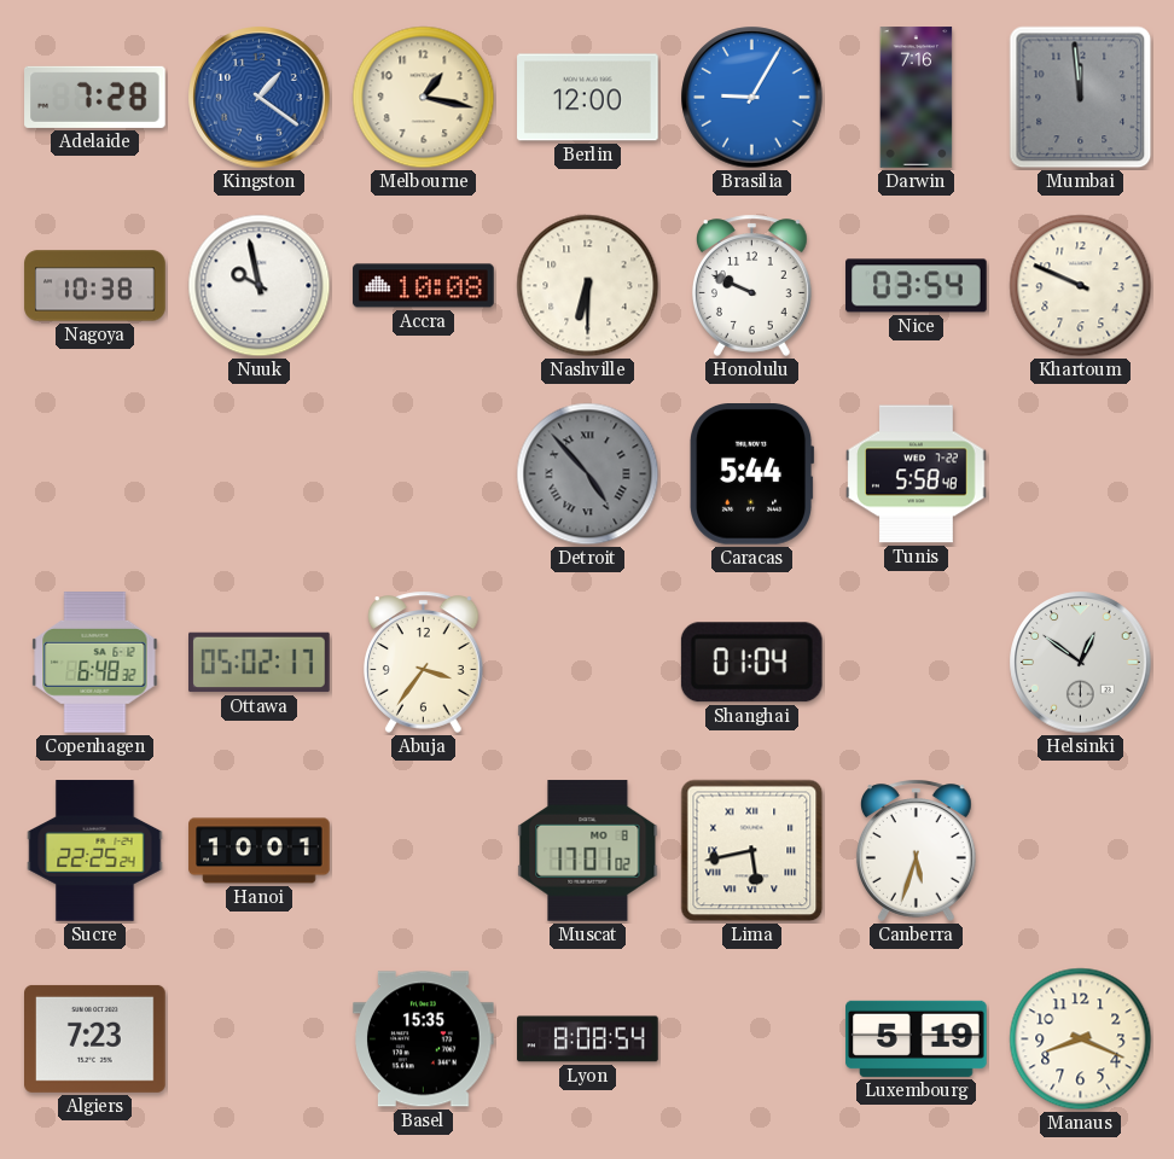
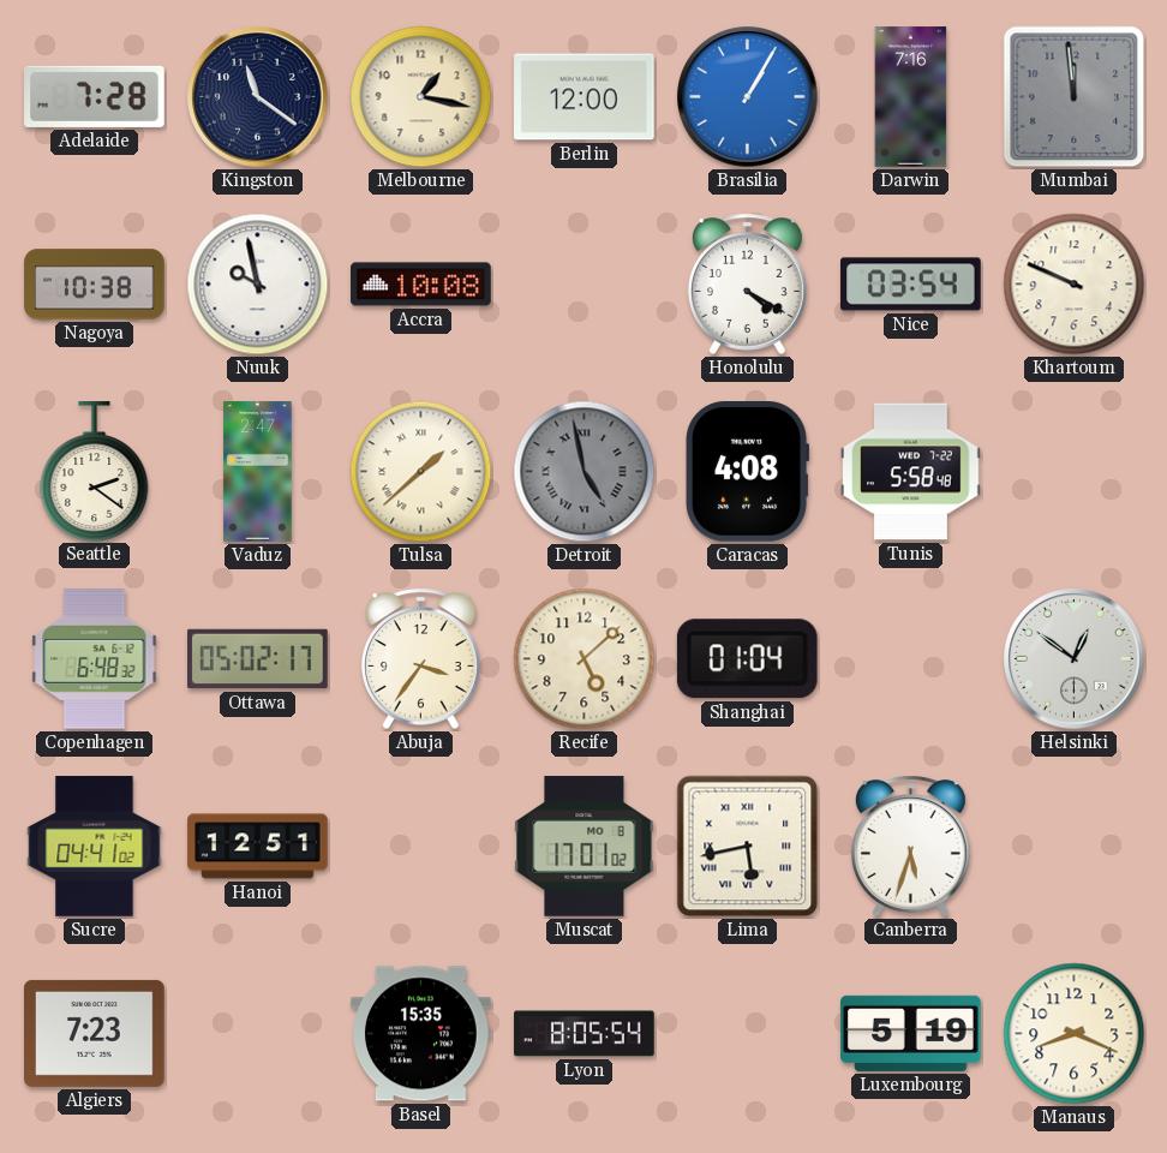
Kingston: 1:21 -> 11:21 (258, 97)
Kingston dial: blue -> navy (258, 97)
Brasilia: 9:05 -> 1:05 (748, 97)
Nashville: 6:30 -> none (588, 286)
Honolulu: 9:49 -> 4:20 (747, 283)
Seattle: none -> 2:21 (95, 471)
Vaduz: none -> 2:47 (258, 472)
Tulsa: none -> 1:38 (421, 472)
Detroit: 4:53 -> 4:58 (585, 472)
Caracas: 5:44 -> 4:08 (748, 472)
Recife: none -> 5:08 (585, 659)
Sucre: 22:25 -> 04:41 (95, 847)
Hanoi: 10:01 -> 12:51 (258, 847)
Lyon: 8:08 -> 8:05 (585, 1034)
